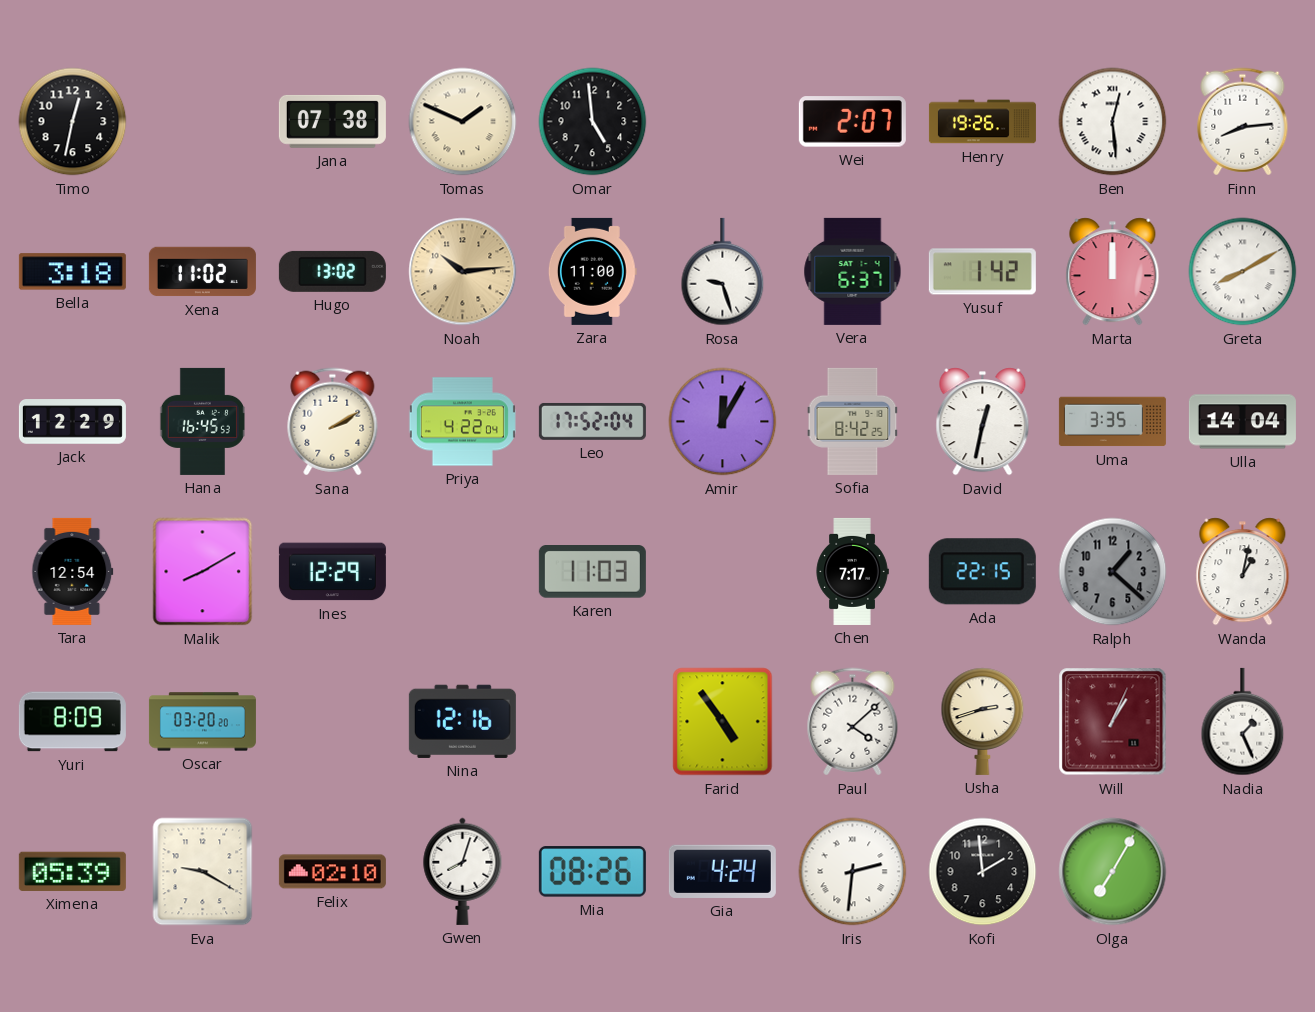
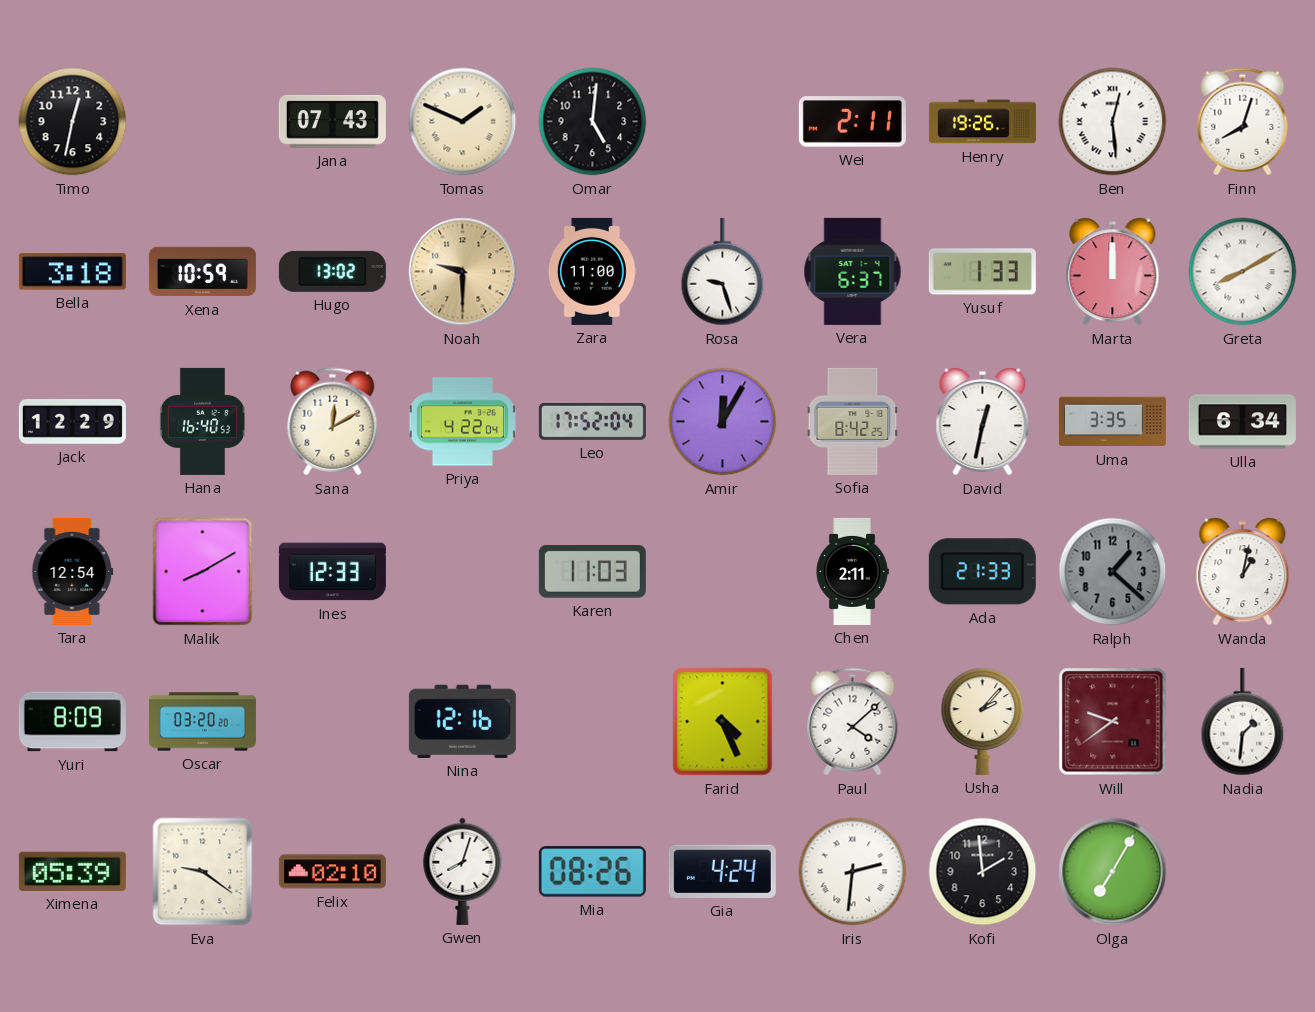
Jana: 07:38 -> 07:43 (332, 121)
Omar: 4:59 -> 5:01 (593, 122)
Wei: 2:07 -> 2:11 (852, 122)
Finn: 8:14 -> 8:03 (1243, 122)
Xena: 11:02 -> 10:59 (202, 272)
Noah: 10:14 -> 9:30 (463, 272)
Yusuf: 1:42 -> 1:33 (982, 272)
Hana: 16:45 -> 16:40 (202, 421)
Sana: 2:10 -> 12:10 (333, 422)
Ulla: 14:04 -> 6:34 (1242, 422)
Ines: 12:29 -> 12:33 (332, 572)
Chen: 7:17 -> 2:11 (852, 571)
Ada: 22:15 -> 21:33 (982, 572)
Farid: 4:54 -> 4:26 (723, 722)
Usha: 2:42 -> 2:07 (983, 721)
Will: 1:04 -> 9:39 (1113, 722)
Nadia: 1:26 -> 1:31 (1243, 722)
Eva: 9:20 -> 9:21 (203, 872)
